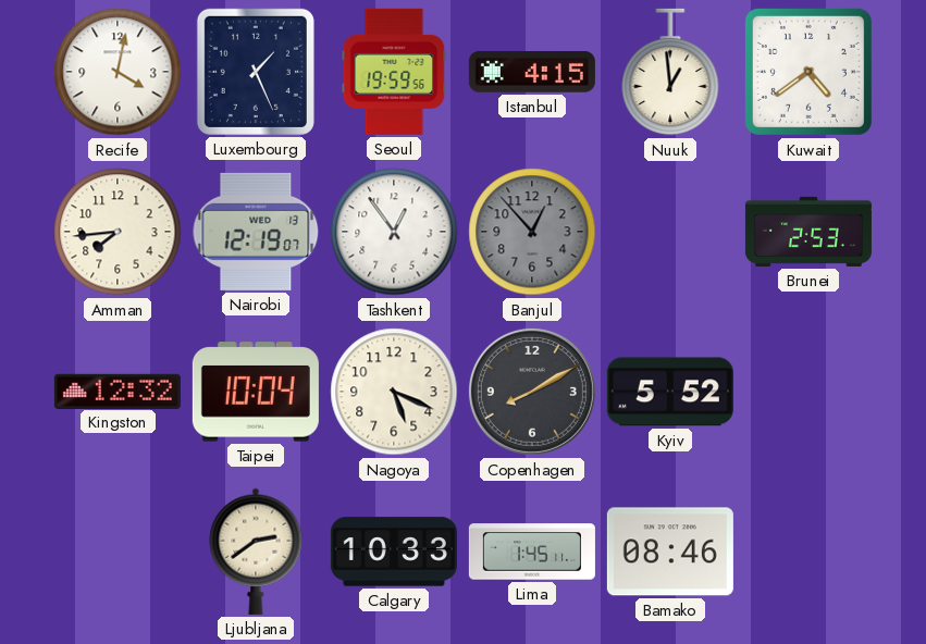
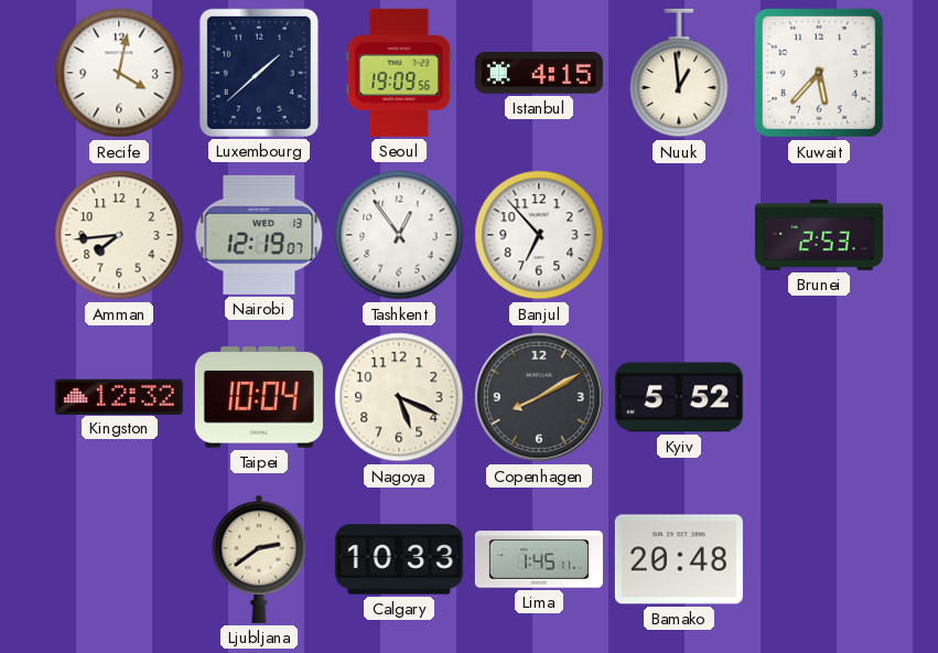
Luxembourg: 1:26 -> 1:38 (259, 73)
Seoul: 19:59 -> 19:09 (399, 73)
Kuwait: 4:39 -> 5:37 (819, 73)
Banjul: 12:53 -> 6:53 (539, 235)
Banjul dial: grey -> white (539, 235)
Bamako: 08:46 -> 20:48 (679, 559)
